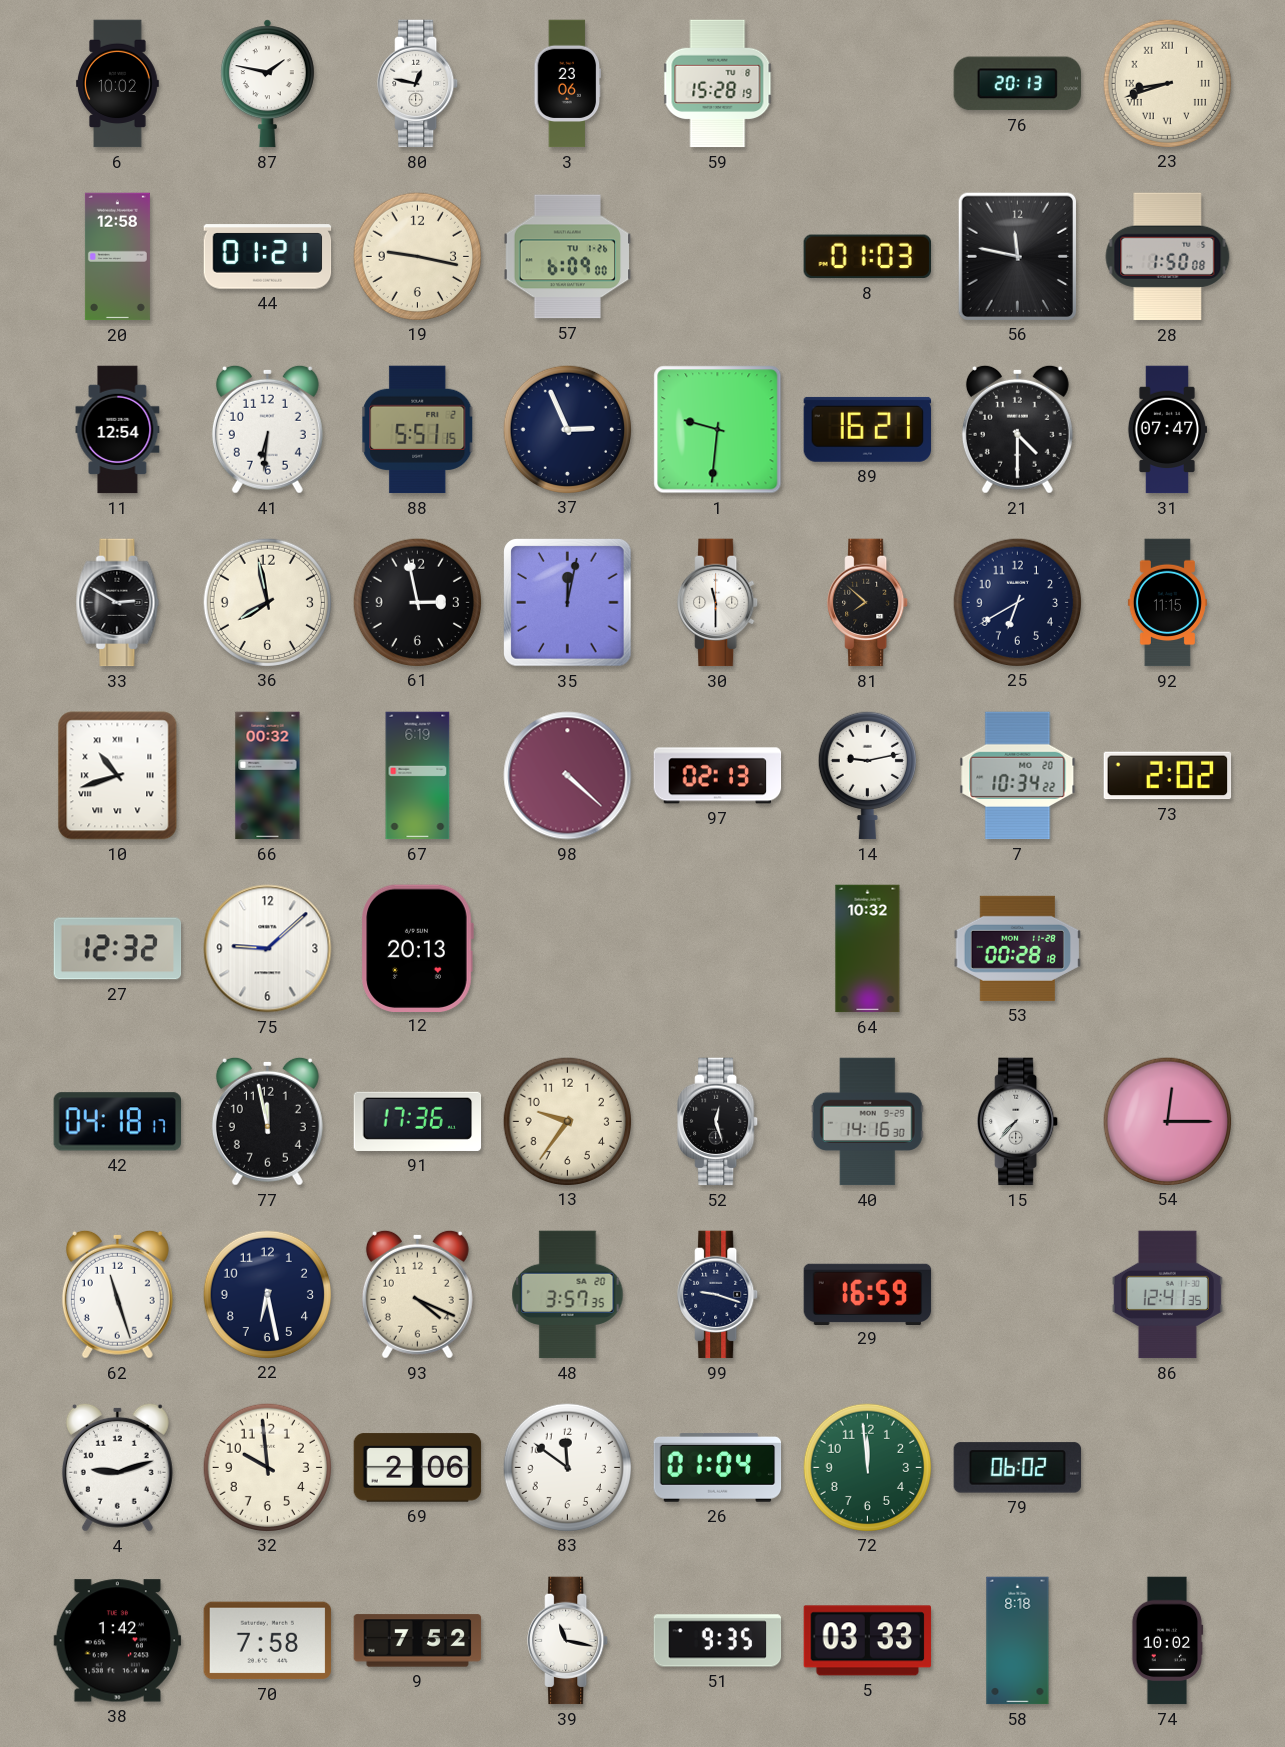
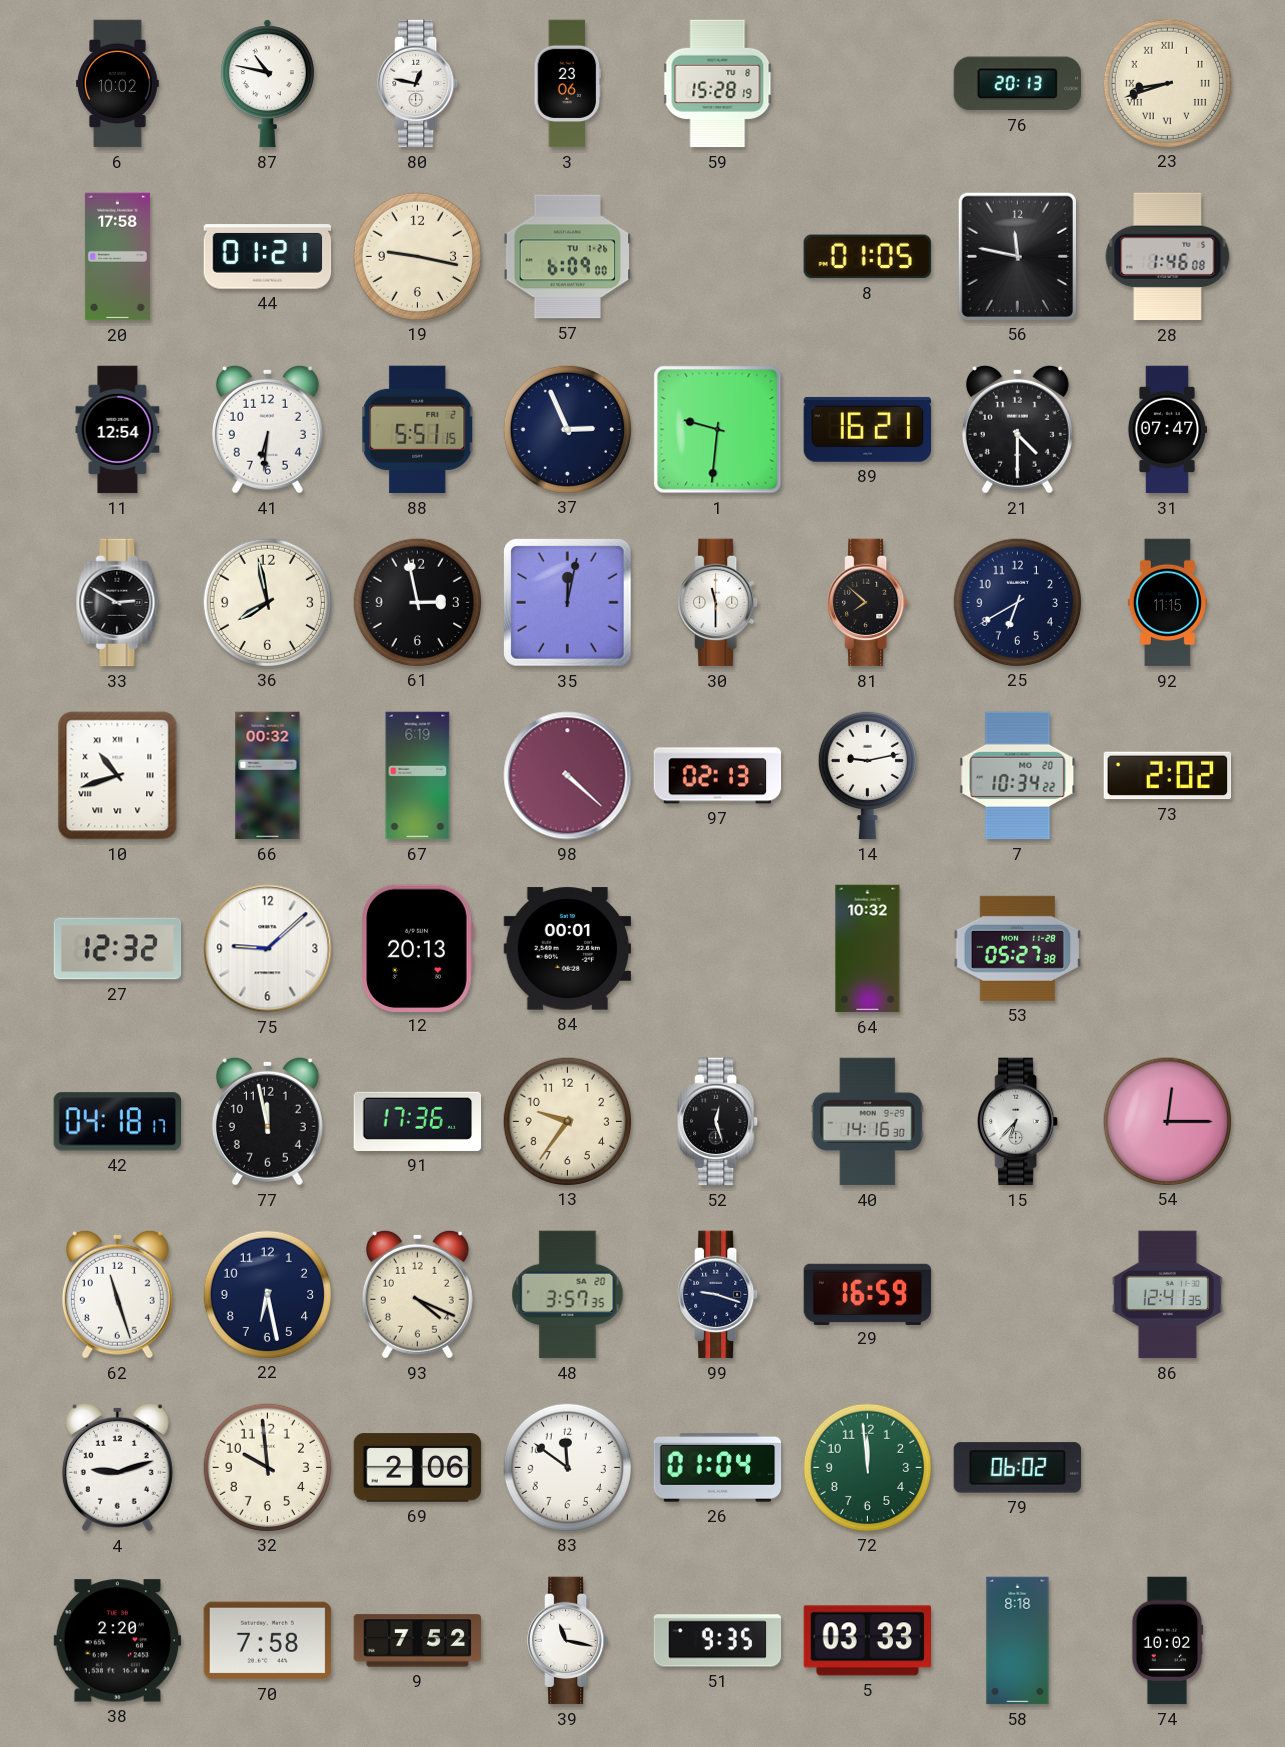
87: 1:47 -> 10:47 (267, 84)
20: 12:58 -> 17:58 (117, 257)
8: 01:03 -> 01:05 (867, 257)
28: 1:50 -> 1:46 (1168, 257)
84: none -> 00:01 (568, 949)
53: 00:28 -> 05:27 (1018, 948)
15: 7:37 -> 6:37 (1018, 1122)
38: 1:42 -> 2:20 (118, 1641)
